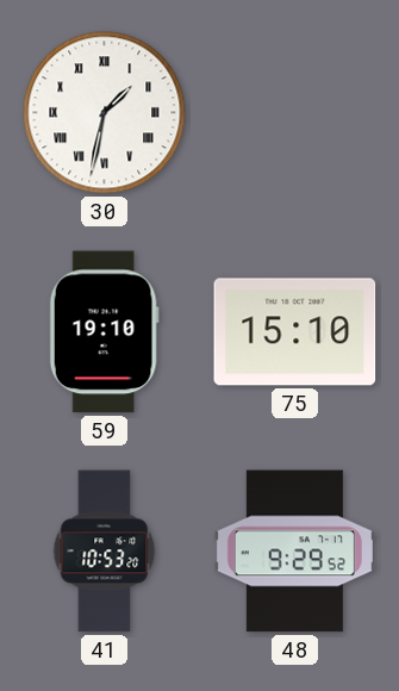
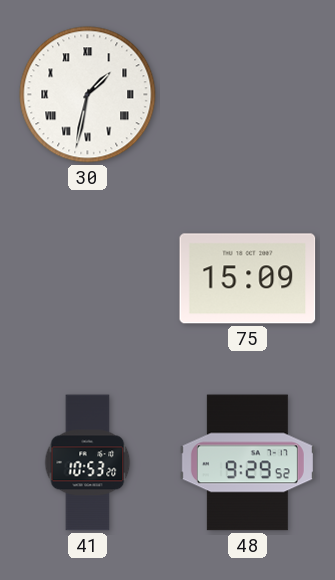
59: 19:10 -> none (104, 332)
75: 15:10 -> 15:09 (248, 279)
